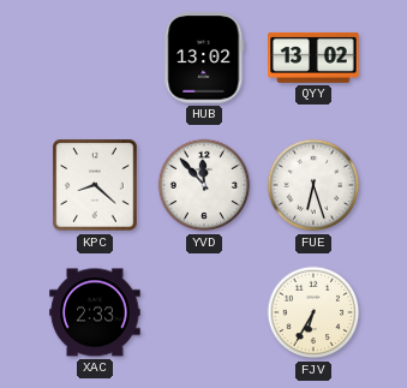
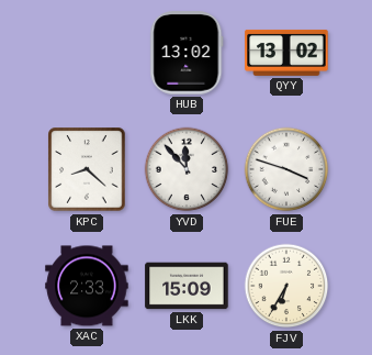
FUE: 6:27 -> 3:48 (286, 169)
LKK: none -> 15:09 (187, 286)
